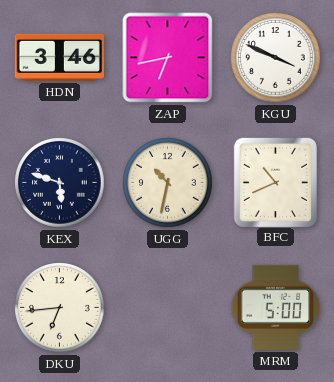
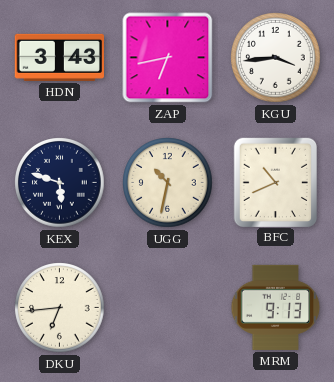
HDN: 3:46 -> 3:43 (59, 57)
KGU: 3:49 -> 3:44 (276, 58)
MRM: 5:00 -> 9:13 (276, 307)
